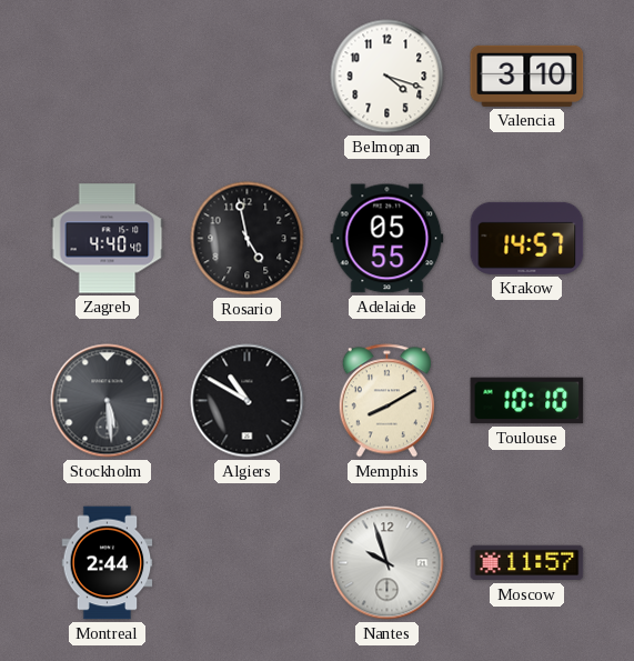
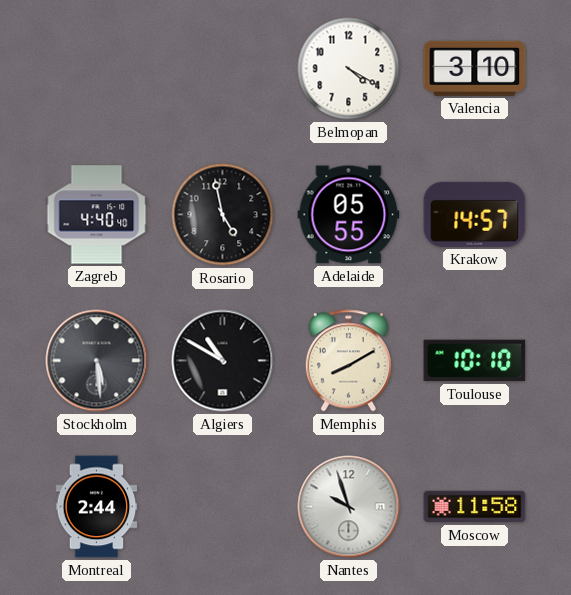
Belmopan: 4:18 -> 4:20 (349, 69)
Moscow: 11:57 -> 11:58 (475, 507)
